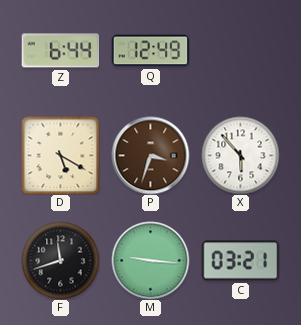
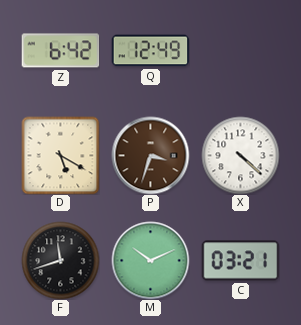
Z: 6:44 -> 6:42 (60, 51)
X: 5:53 -> 4:22 (240, 155)
M: 9:16 -> 10:11 (150, 260)
